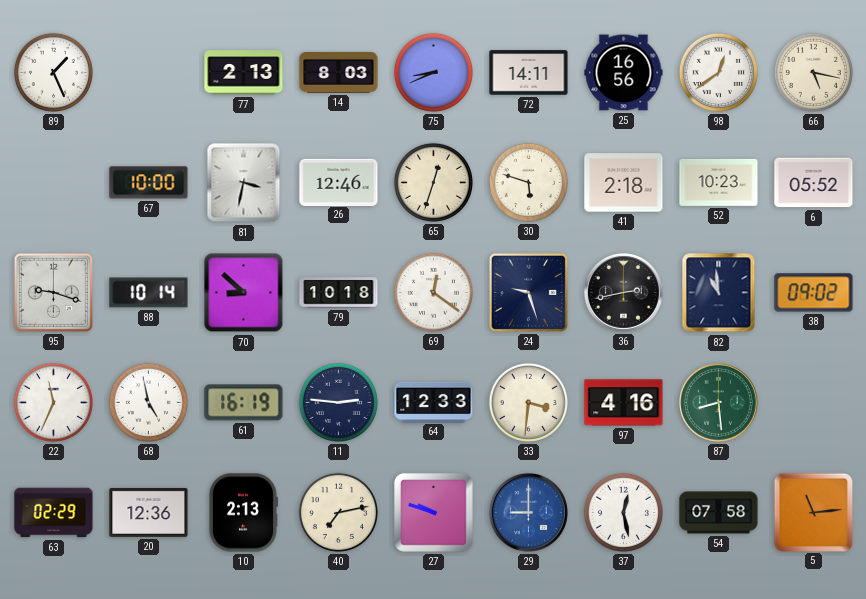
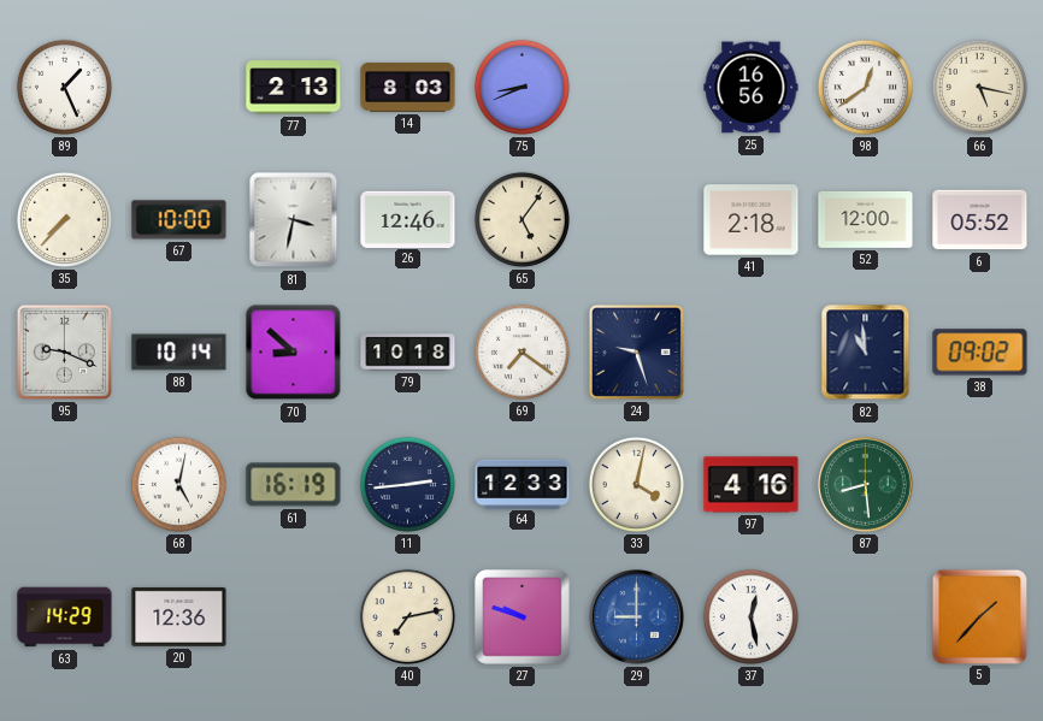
72: 14:11 -> none (529, 73)
35: none -> 7:37 (64, 219)
65: 12:33 -> 5:06 (521, 219)
30: 5:48 -> none (528, 182)
52: 10:23 -> 12:00 (866, 220)
95: 9:18 -> 9:19 (64, 351)
69: 12:21 -> 7:21 (521, 351)
36: 2:43 -> none (624, 293)
22: 11:34 -> none (53, 402)
68: 4:58 -> 5:02 (178, 484)
11: 2:46 -> 2:44 (407, 484)
33: 3:31 -> 4:02 (636, 484)
63: 02:29 -> 14:29 (65, 617)
10: 2:13 -> none (243, 513)
54: 07:58 -> none (719, 513)
5: 11:14 -> 1:37 (979, 616)
